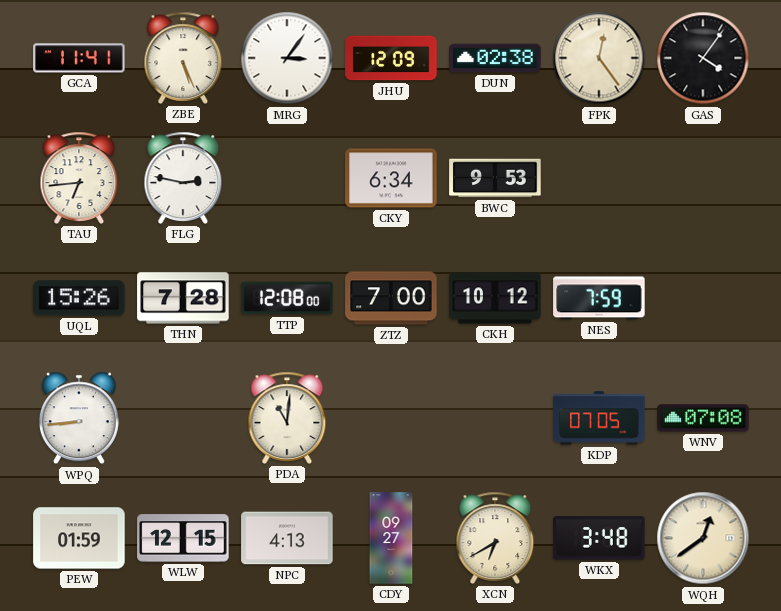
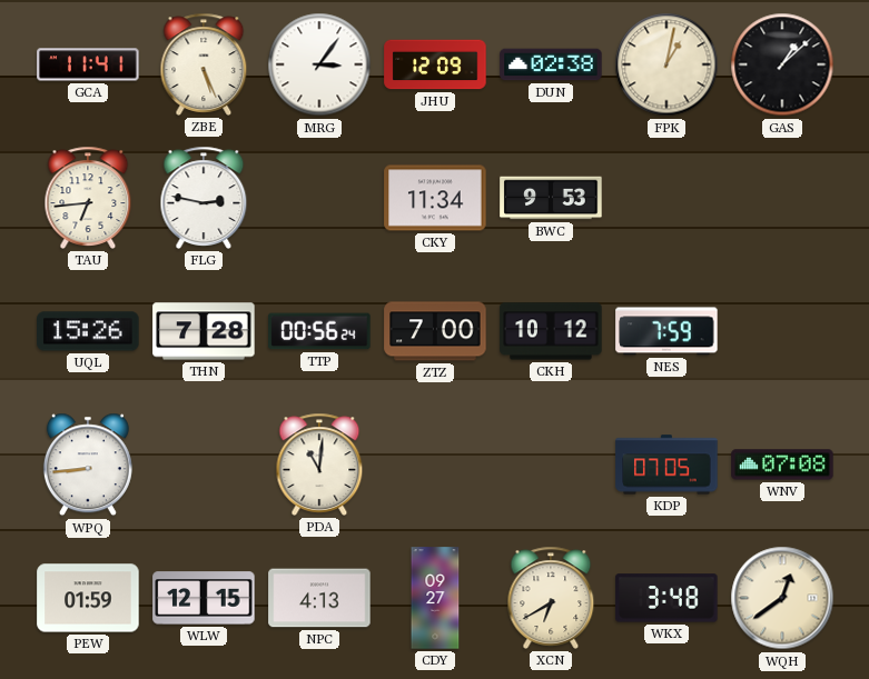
FPK: 12:24 -> 1:02 (666, 64)
GAS: 4:06 -> 1:08 (782, 64)
CKY: 6:34 -> 11:34 (435, 198)
TTP: 12:08 -> 00:56 (319, 331)
